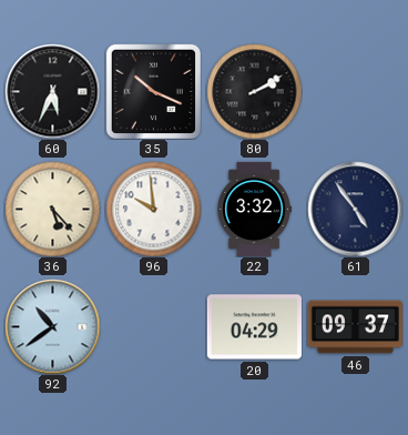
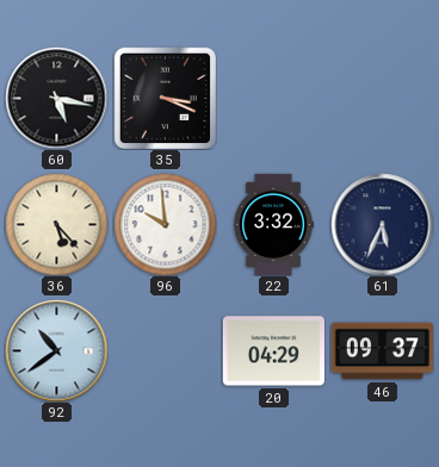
60: 5:34 -> 5:17 (56, 98)
35: 10:19 -> 3:19 (165, 98)
80: 2:10 -> none (254, 91)
61: 4:54 -> 5:34 (382, 224)
